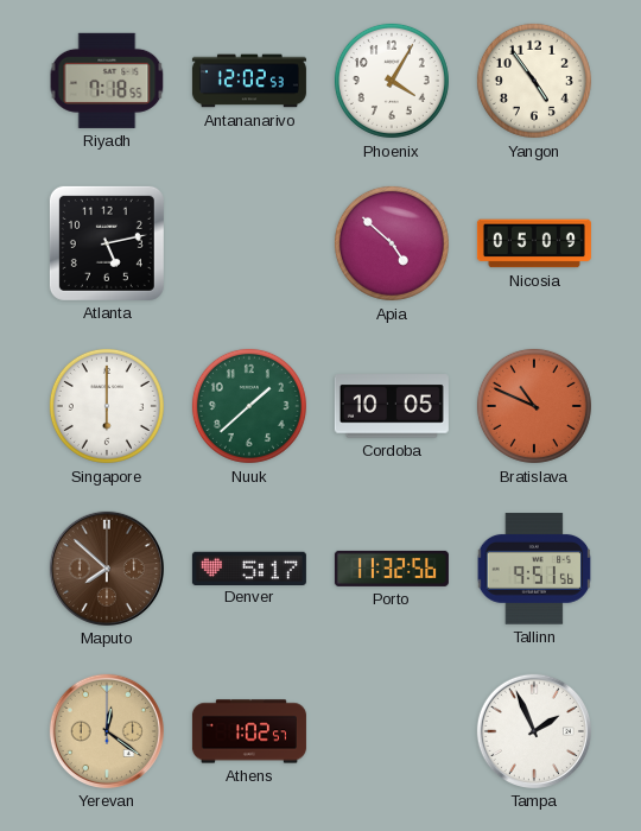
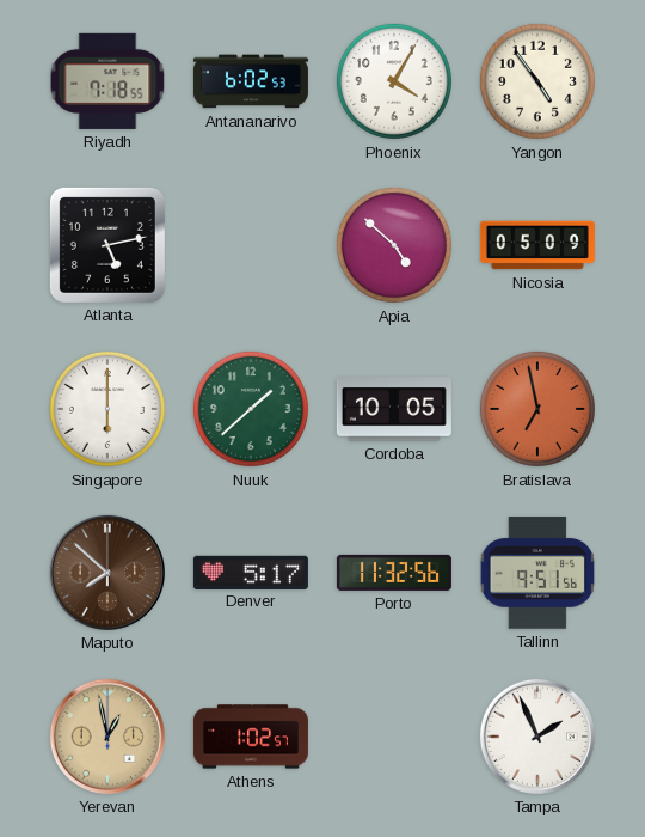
Antananarivo: 12:02 -> 6:02 (251, 81)
Bratislava: 10:49 -> 6:58 (537, 409)
Yerevan: 12:21 -> 12:58 (107, 737)
